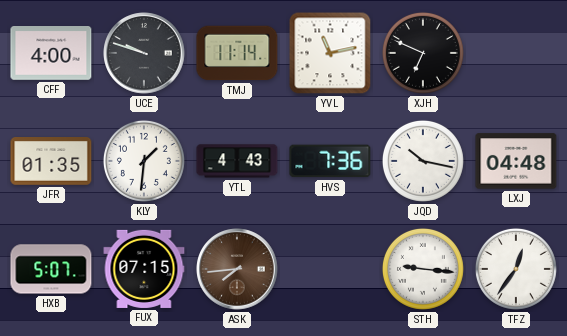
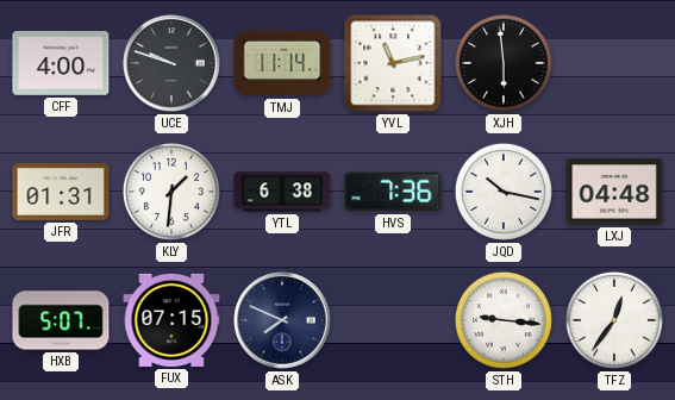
XJH: 6:49 -> 5:59 (504, 63)
JFR: 01:35 -> 01:31 (61, 193)
YTL: 4:43 -> 6:38 (282, 192)
ASK: 7:44 -> 7:49 (282, 320)
ASK dial: brown -> navy (282, 320)
